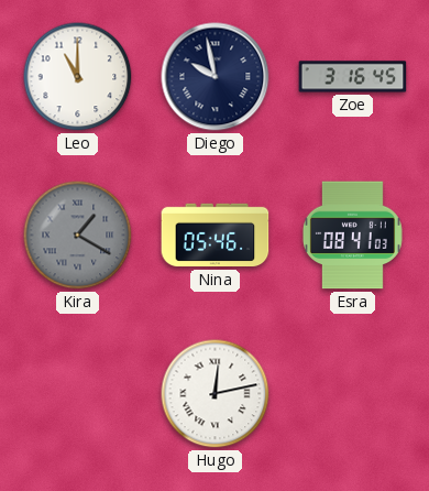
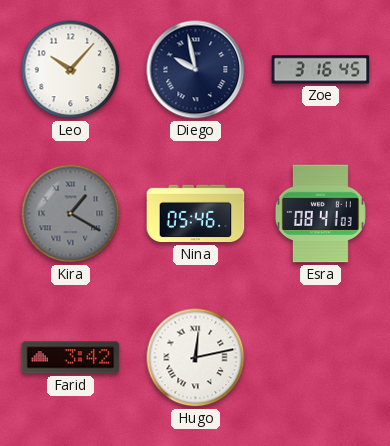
Leo: 11:00 -> 10:07 (71, 70)
Farid: none -> 3:42 (71, 358)
